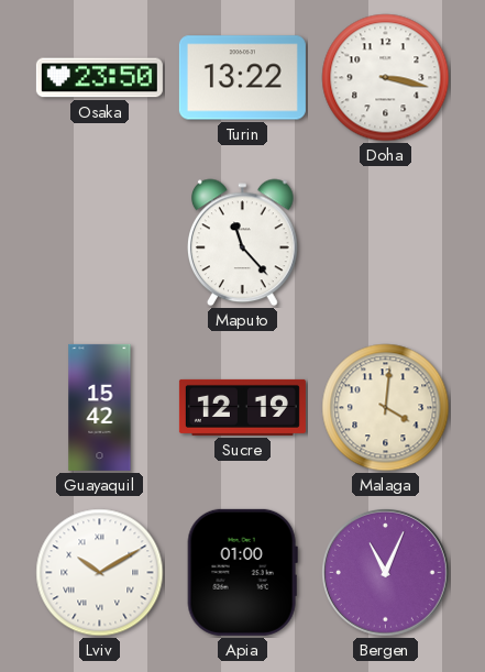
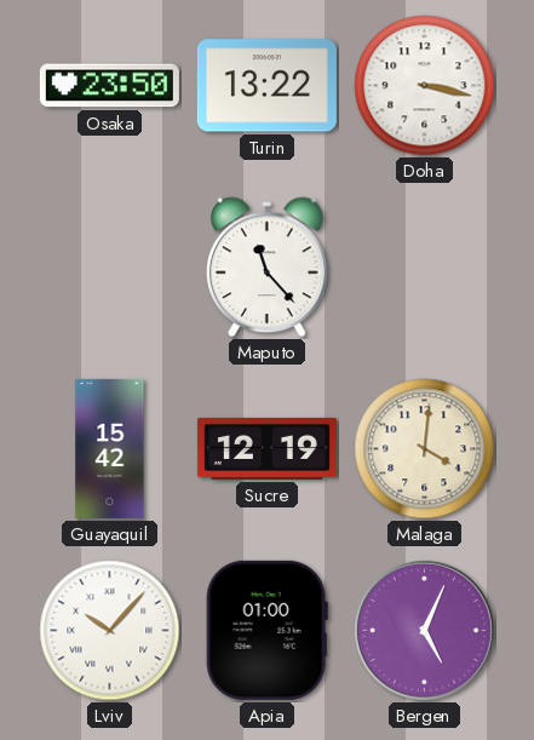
Lviv: 10:10 -> 10:07 (110, 631)
Bergen: 11:04 -> 5:04 (425, 631)
